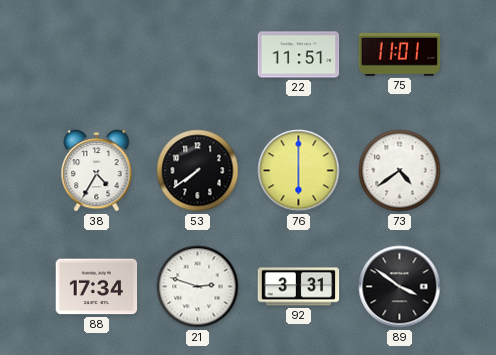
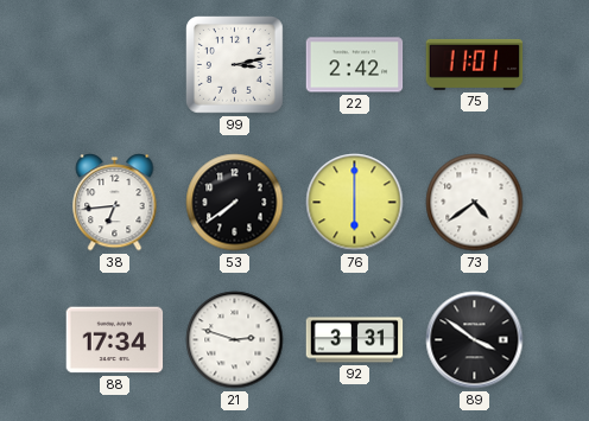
99: none -> 3:13 (235, 65)
22: 11:51 -> 2:42 (355, 65)
38: 4:35 -> 6:44 (115, 203)
